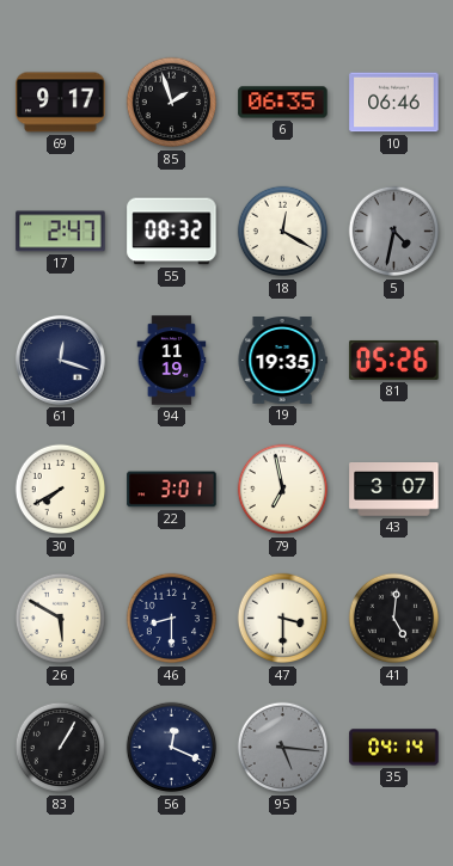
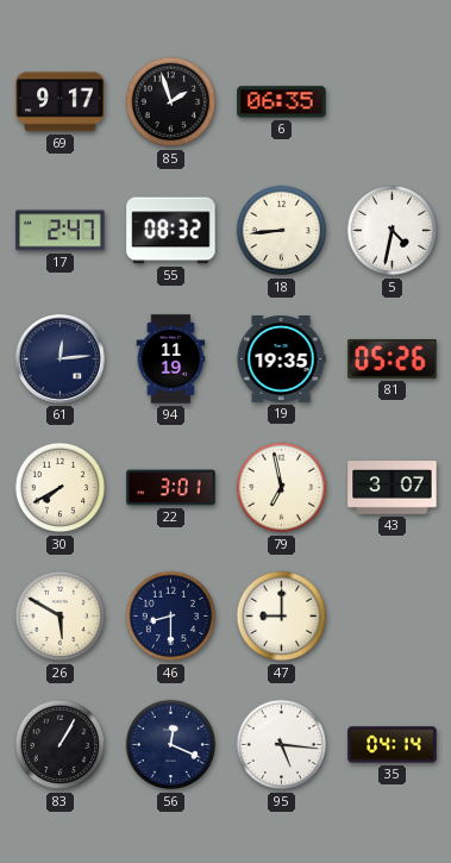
10: 06:46 -> none (394, 103)
18: 12:20 -> 8:44 (282, 231)
5 dial: grey -> white (393, 231)
61: 12:18 -> 12:14 (59, 358)
47: 3:30 -> 9:00 (282, 617)
41: 5:01 -> none (394, 619)
95 dial: grey -> white (282, 745)
